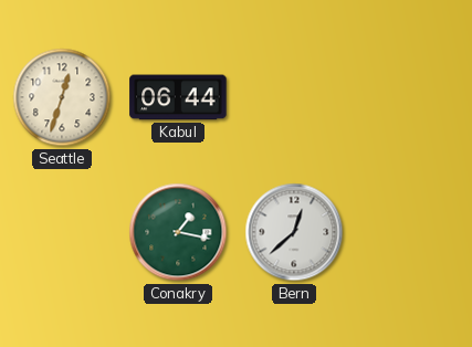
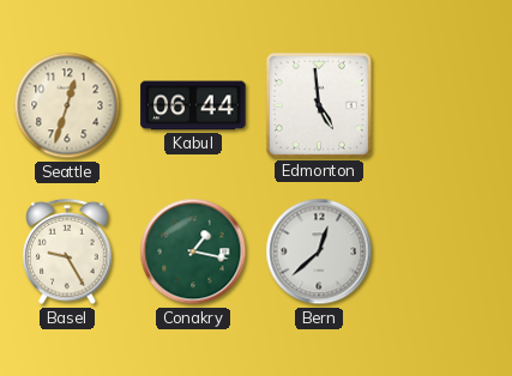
Edmonton: none -> 4:59 (319, 105)
Basel: none -> 9:25 (67, 251)
